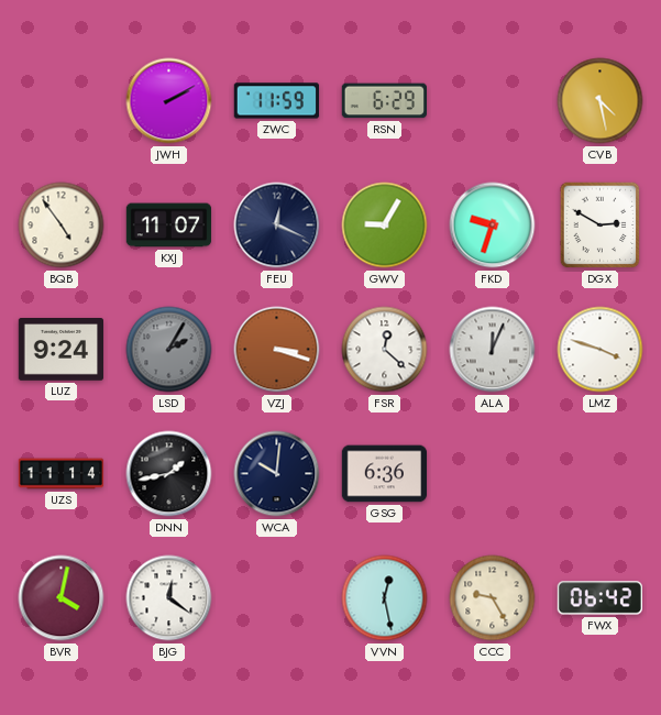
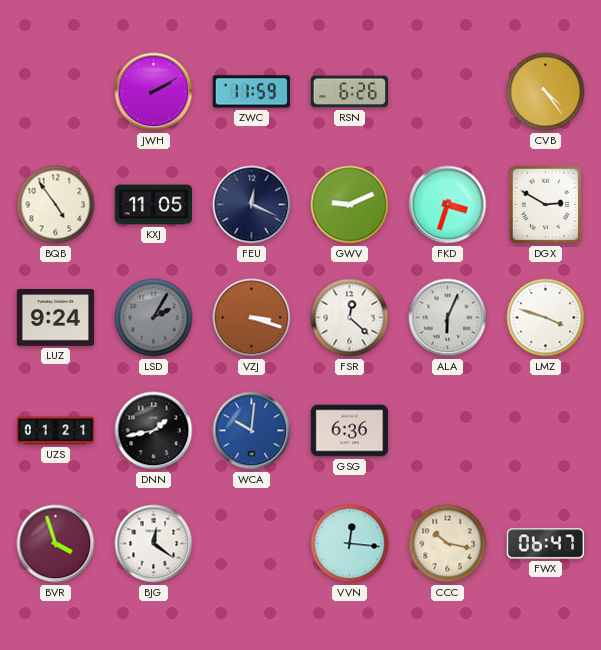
RSN: 6:29 -> 6:26 (349, 92)
CVB: 4:28 -> 4:24 (546, 92)
KXJ: 11:07 -> 11:05 (154, 205)
GWV: 9:05 -> 9:11 (350, 205)
FKD: 9:33 -> 3:33 (448, 205)
ALA: 12:04 -> 6:04 (448, 318)
UZS: 11:14 -> 01:21 (56, 431)
WCA dial: navy -> blue (252, 431)
BVR: 4:02 -> 3:57 (56, 544)
VVN: 12:28 -> 12:16 (350, 544)
CCC: 9:25 -> 10:17 (448, 544)
FWX: 06:42 -> 06:47 (545, 544)
